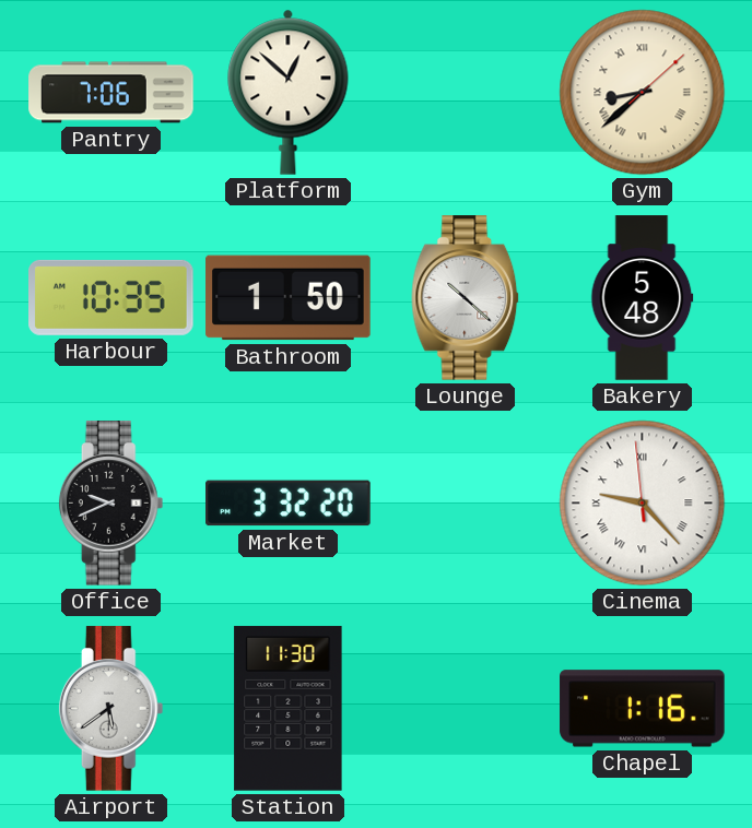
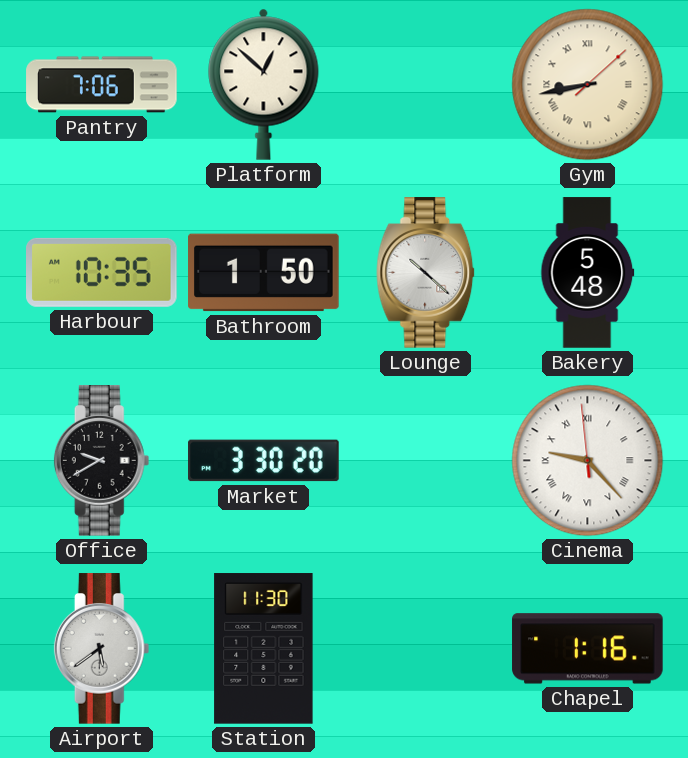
Gym: 8:38 -> 8:43 (588, 85)
Office: 9:41 -> 9:40 (102, 461)
Market: 3:32 -> 3:30 (264, 461)
